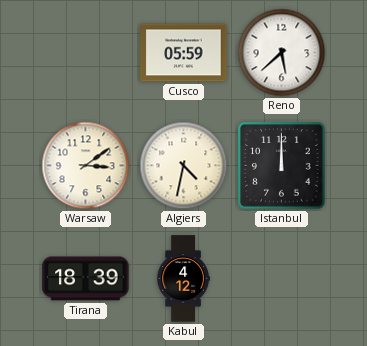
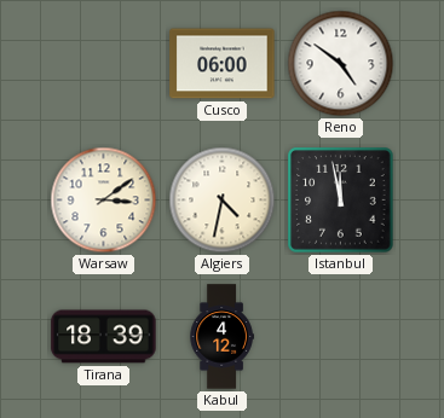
Cusco: 05:59 -> 06:00 (223, 64)
Reno: 5:38 -> 4:51 (341, 64)
Istanbul: 12:00 -> 11:58 (341, 201)
